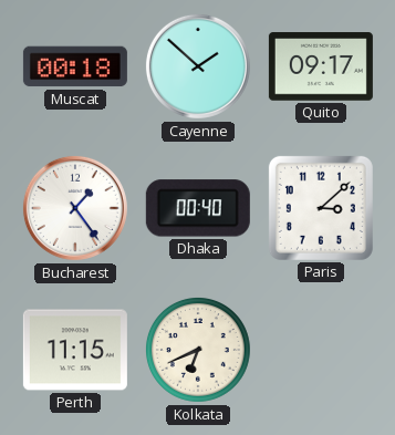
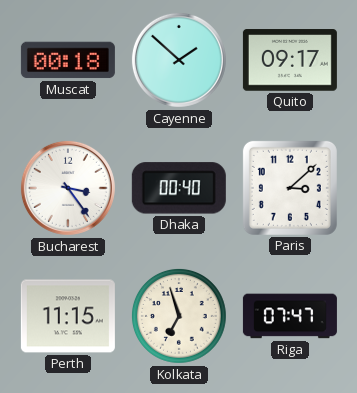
Bucharest: 1:24 -> 3:24 (68, 188)
Kolkata: 6:41 -> 6:57 (179, 316)
Riga: none -> 07:47 (290, 316)
